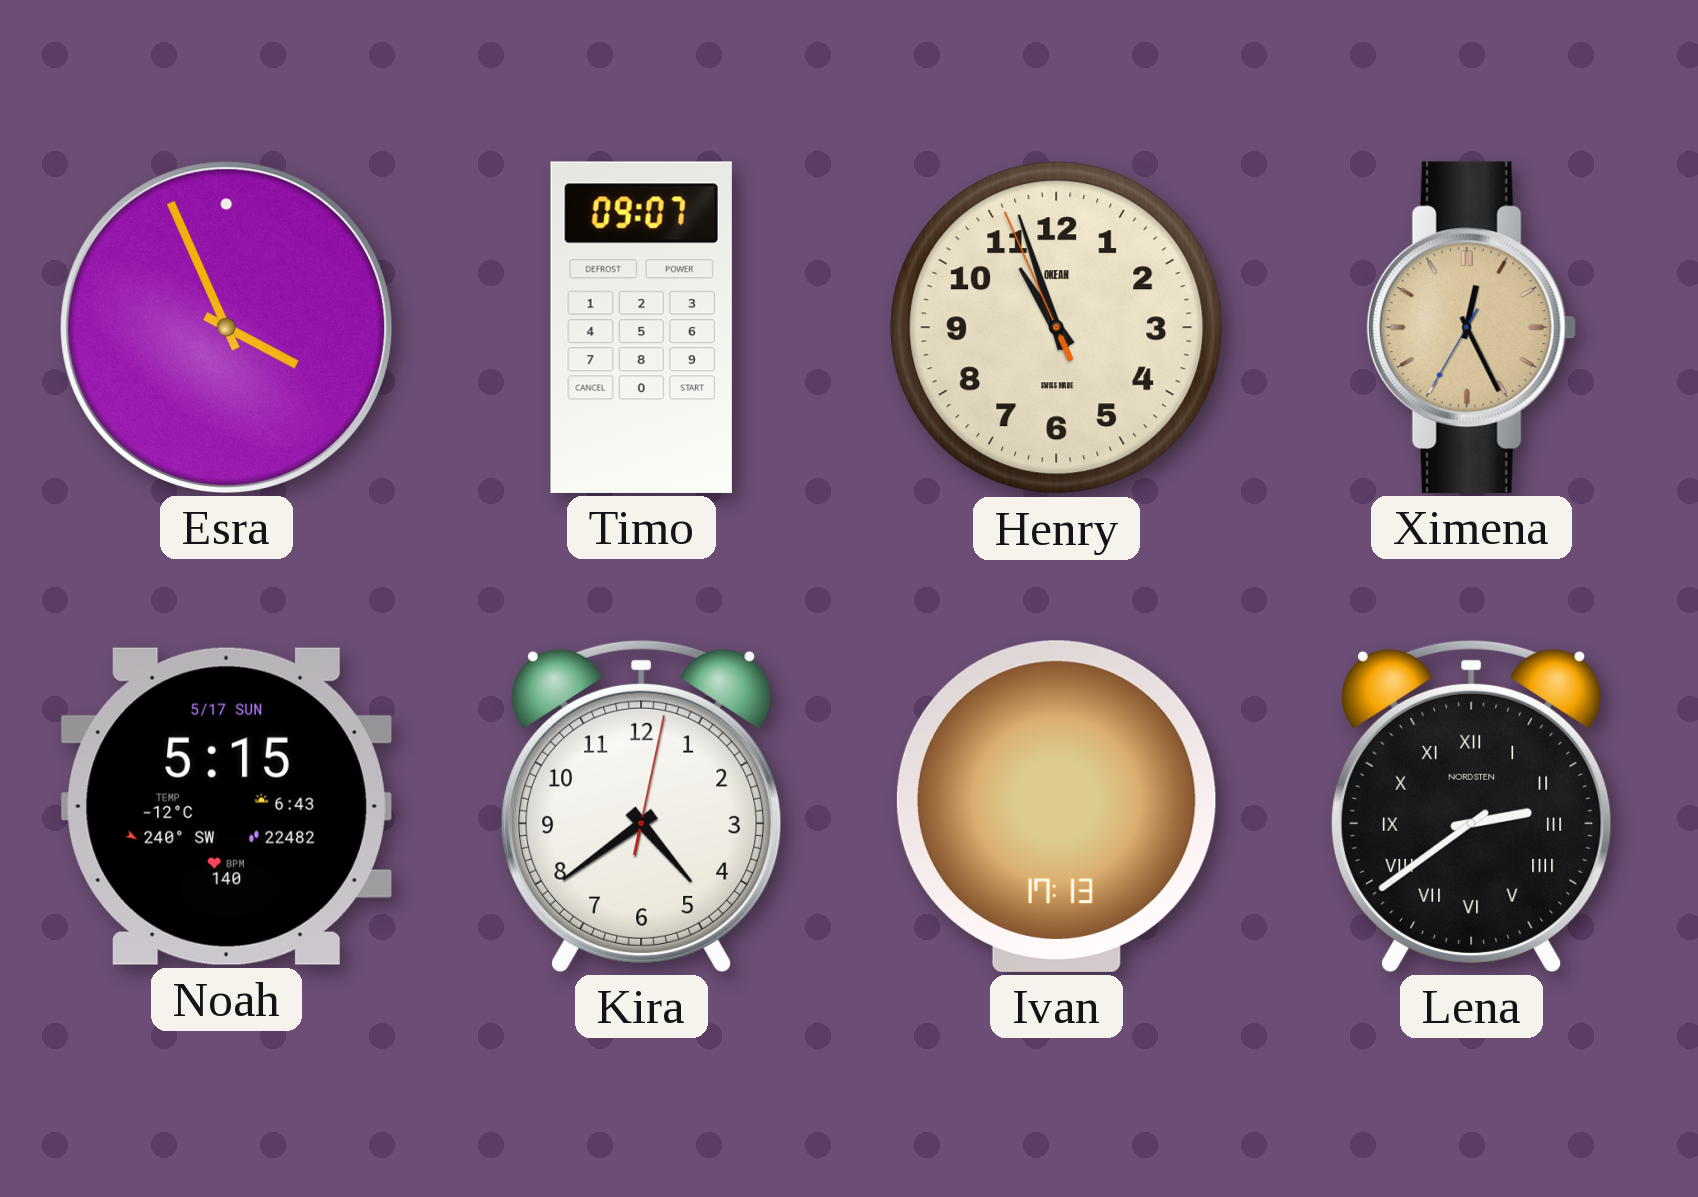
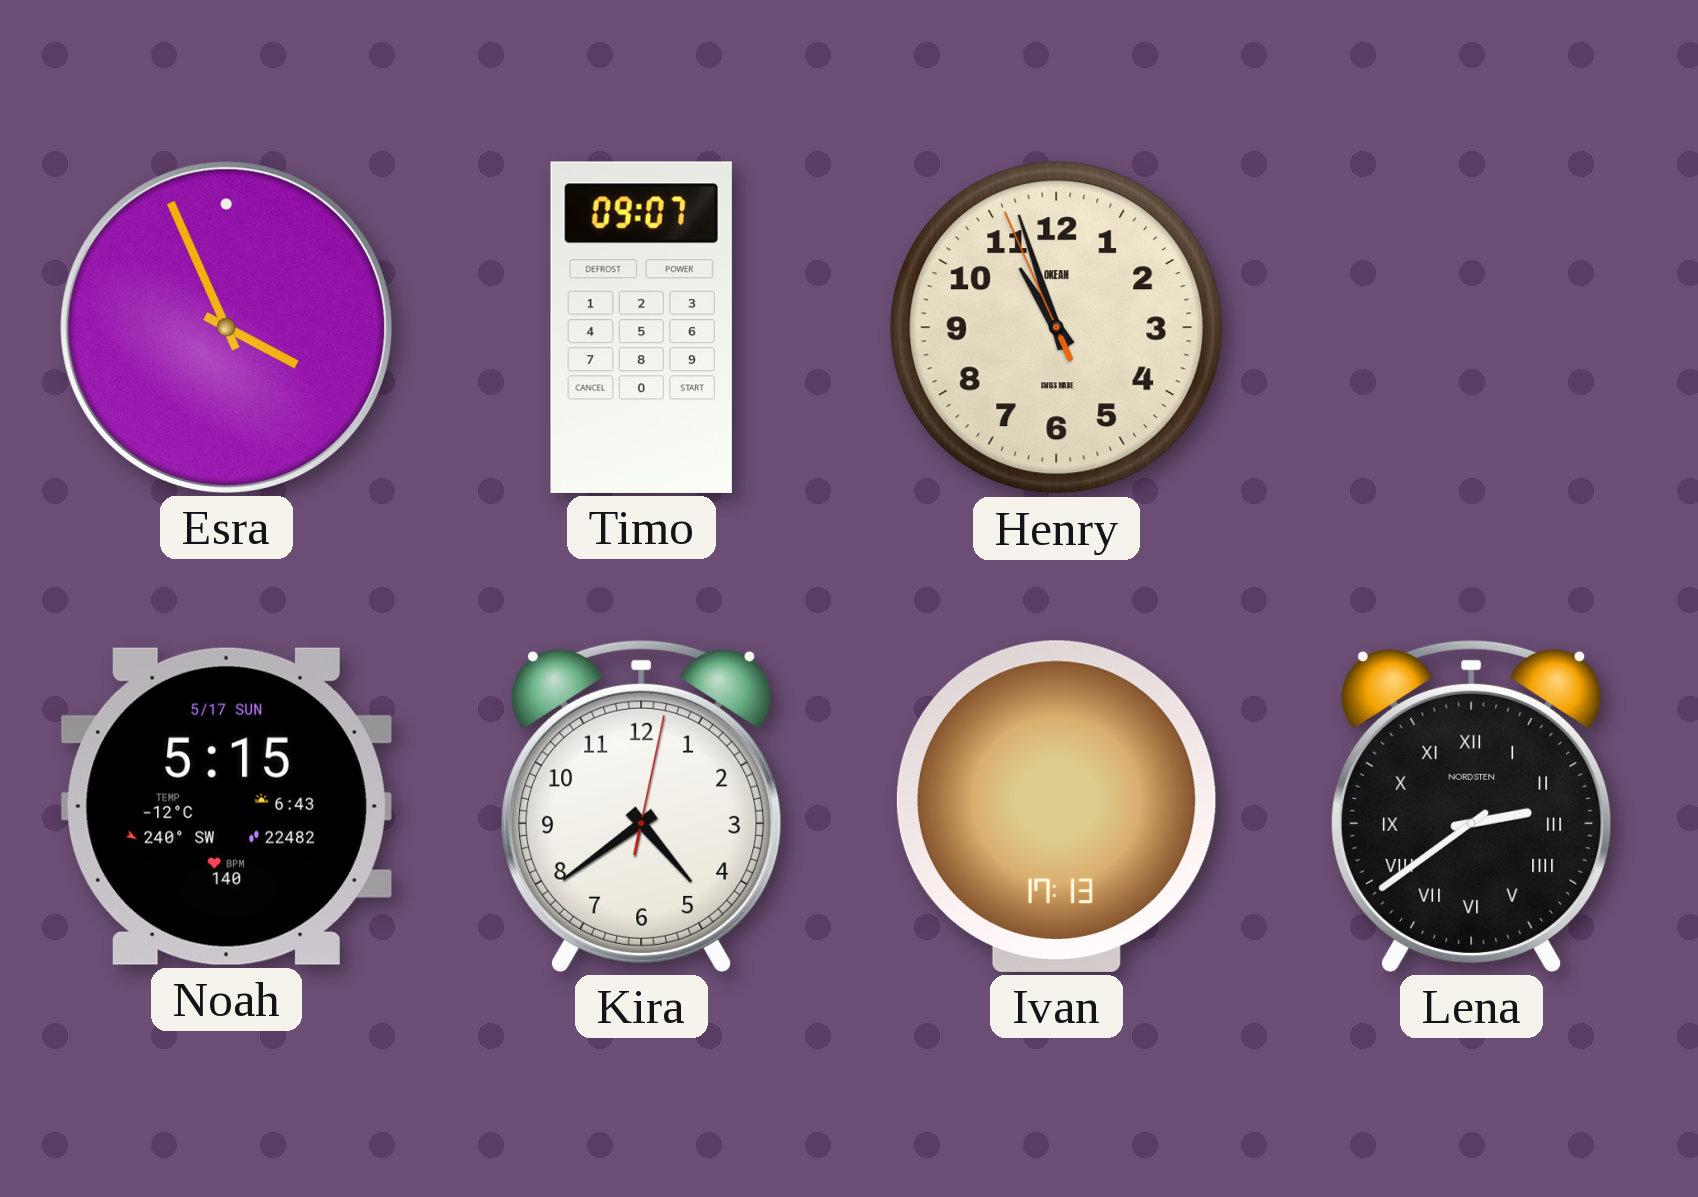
Ximena: 12:25 -> none (1471, 327)
